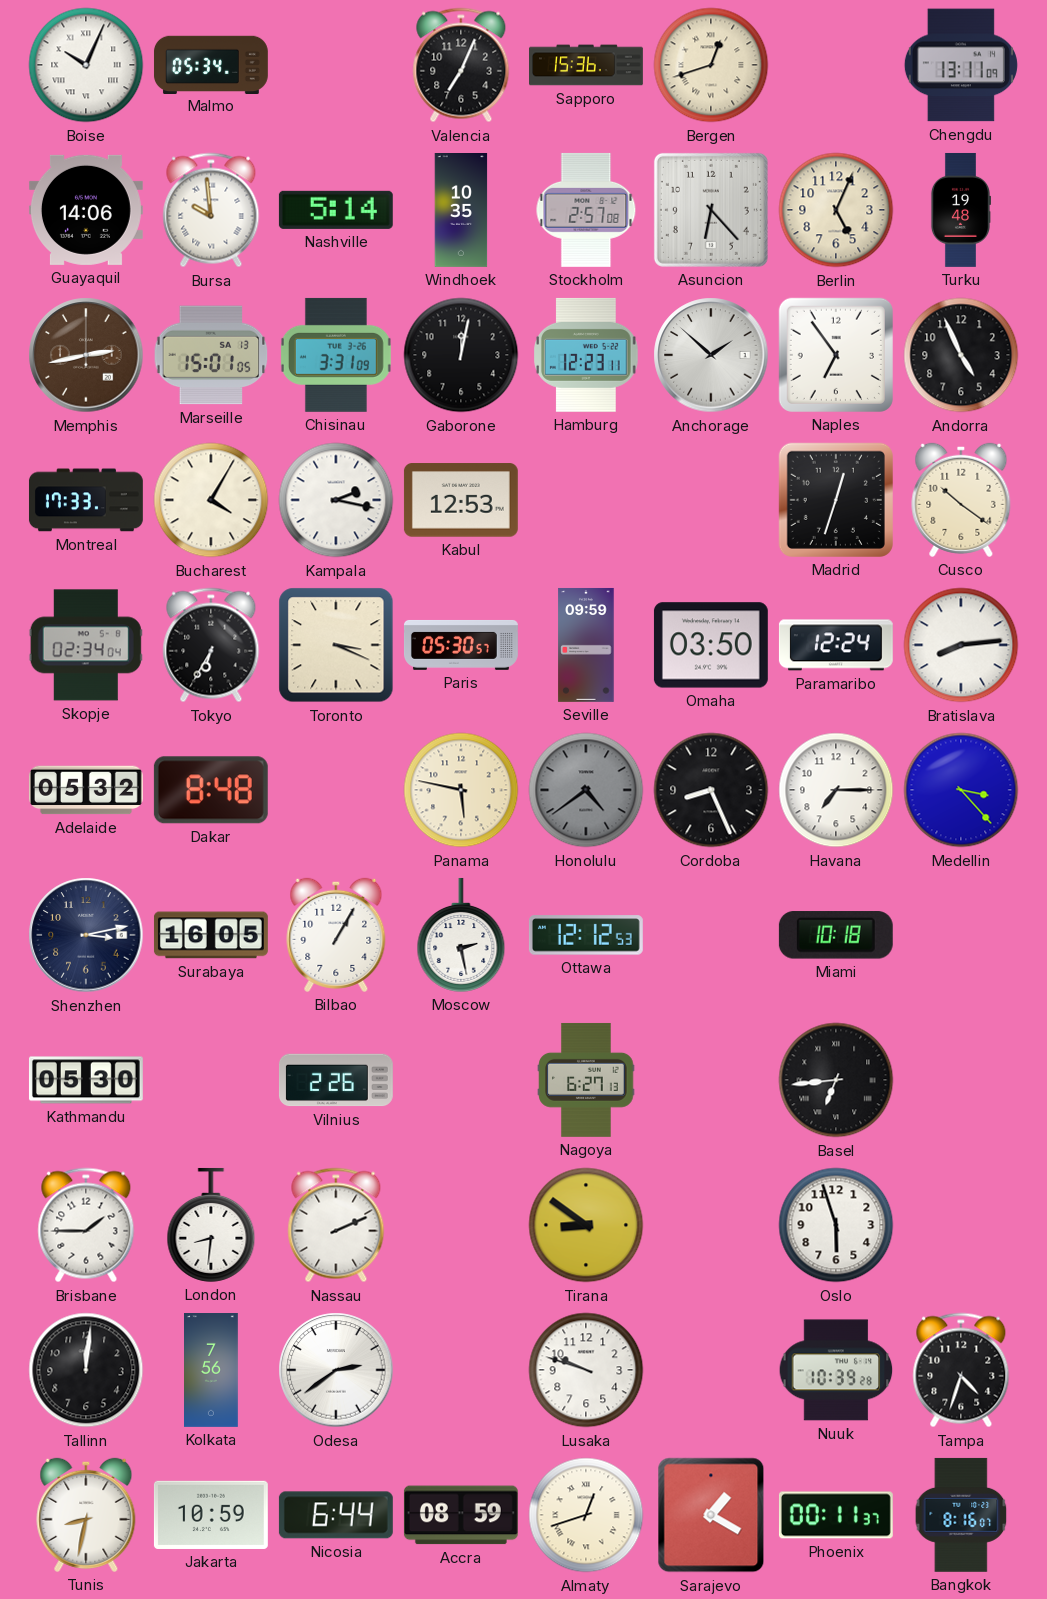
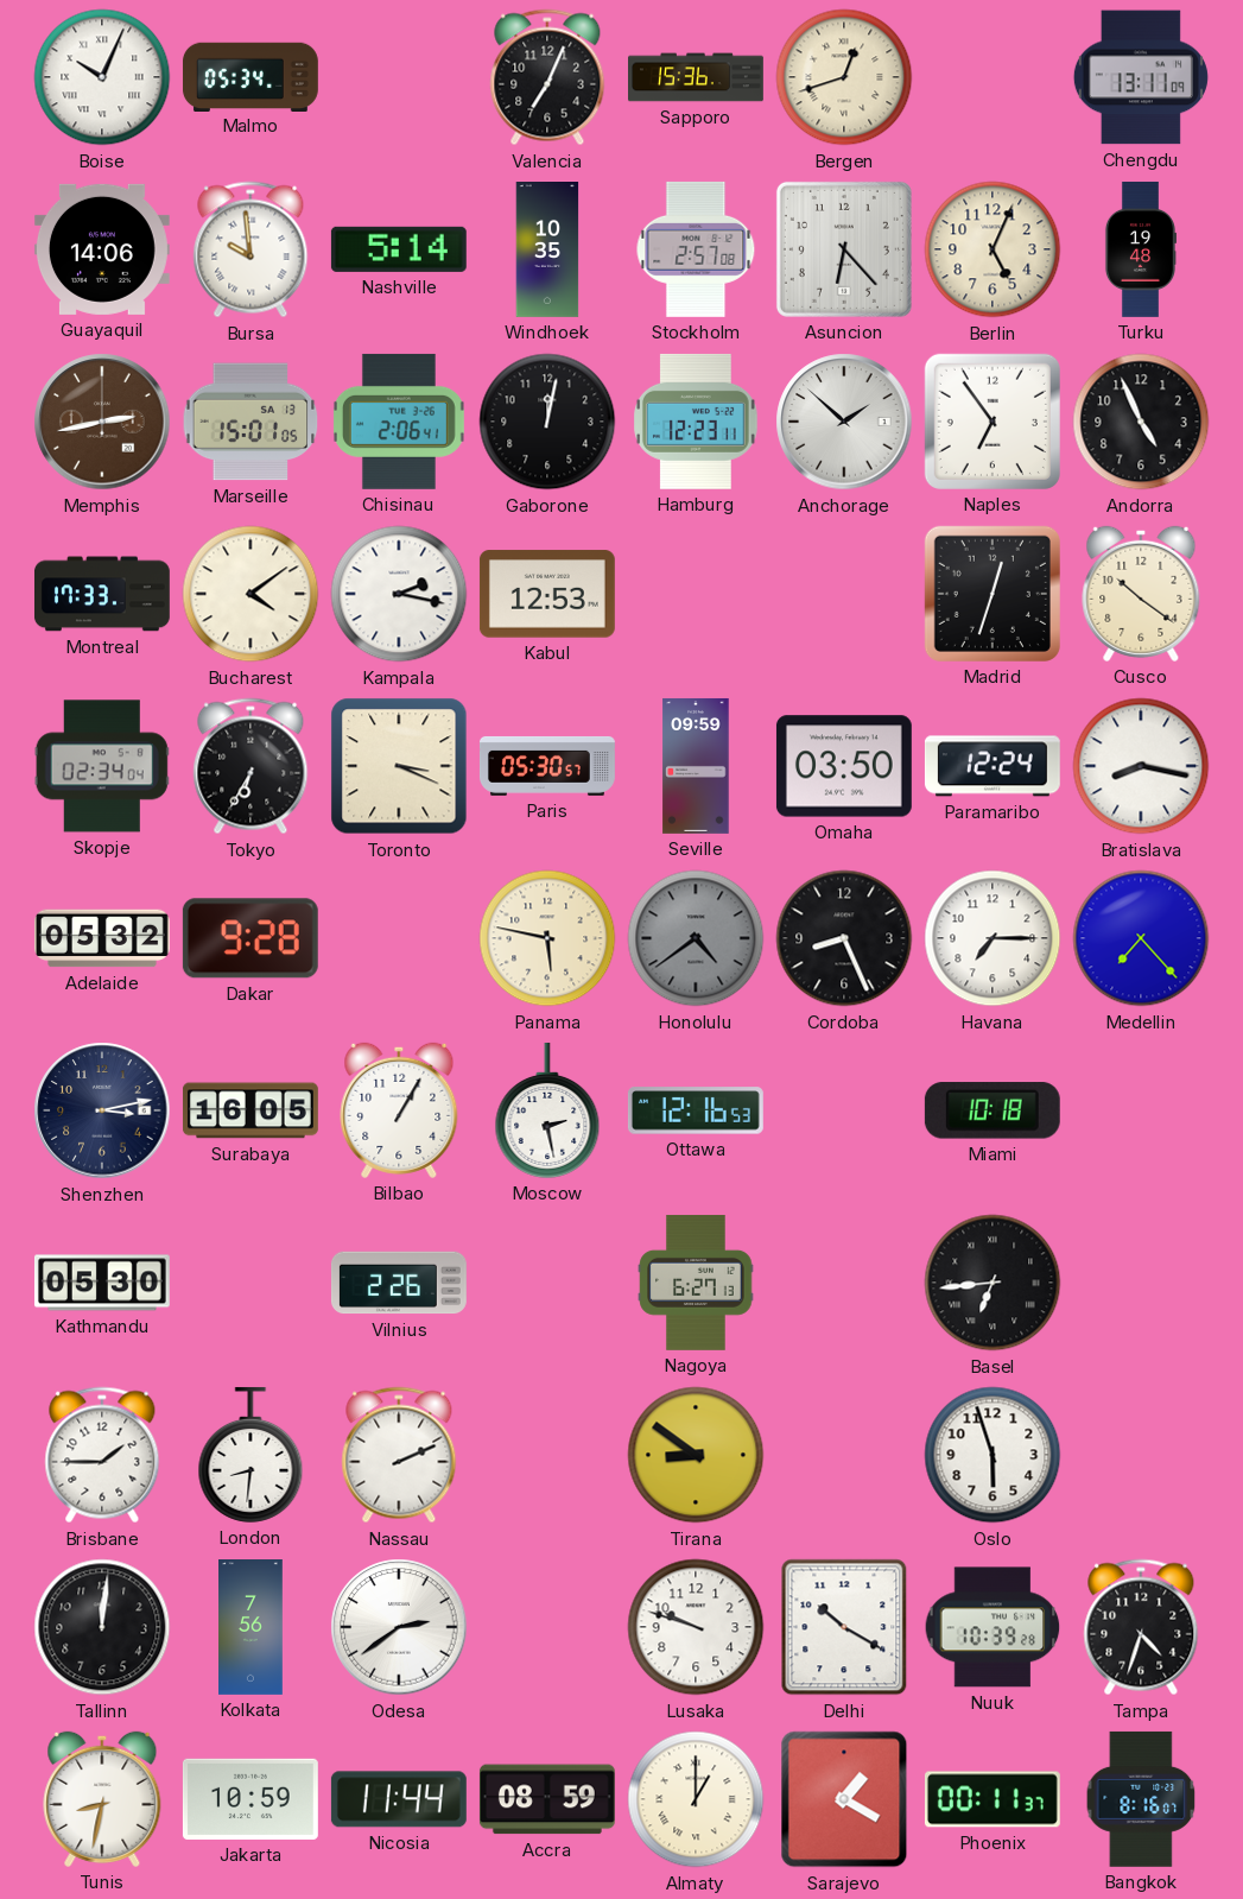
Chisinau: 3:31 -> 2:06 (399, 422)
Bucharest: 4:05 -> 4:09 (250, 594)
Bratislava: 8:14 -> 8:17 (1141, 766)
Dakar: 8:48 -> 9:28 (250, 938)
Medellin: 3:23 -> 7:23 (1141, 938)
Ottawa: 12:12 -> 12:16 (696, 1110)
Delhi: none -> 10:20 (844, 1627)
Nicosia: 6:44 -> 11:44 (399, 1799)
Almaty: 12:42 -> 1:00 (696, 1799)
